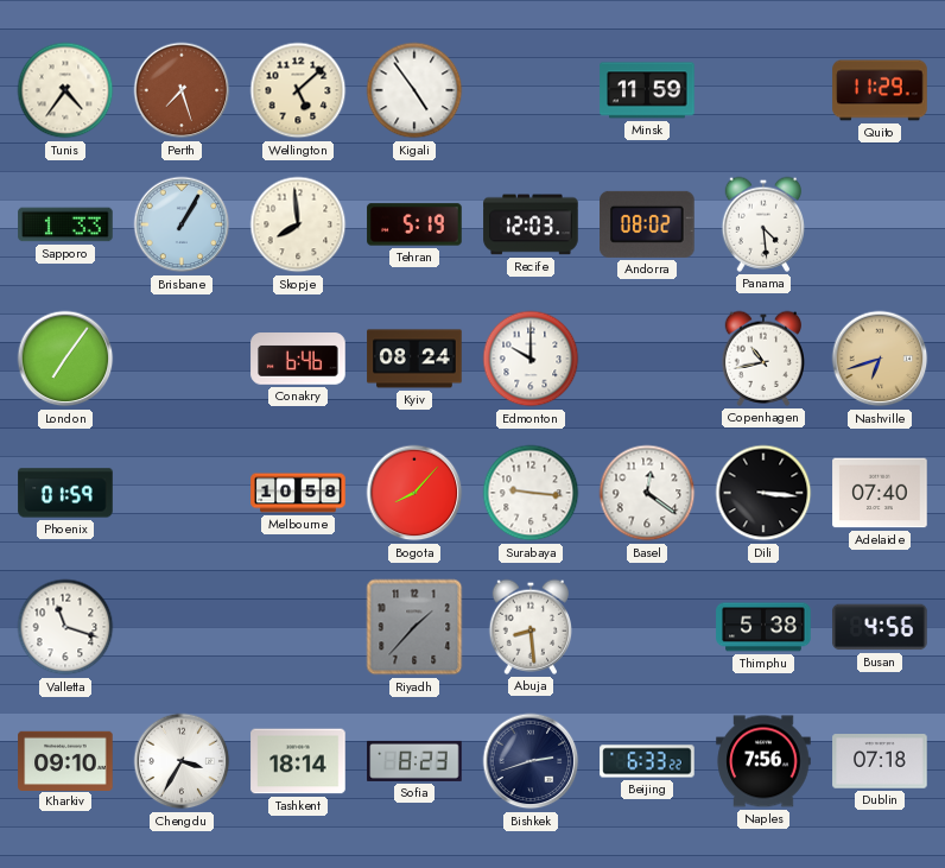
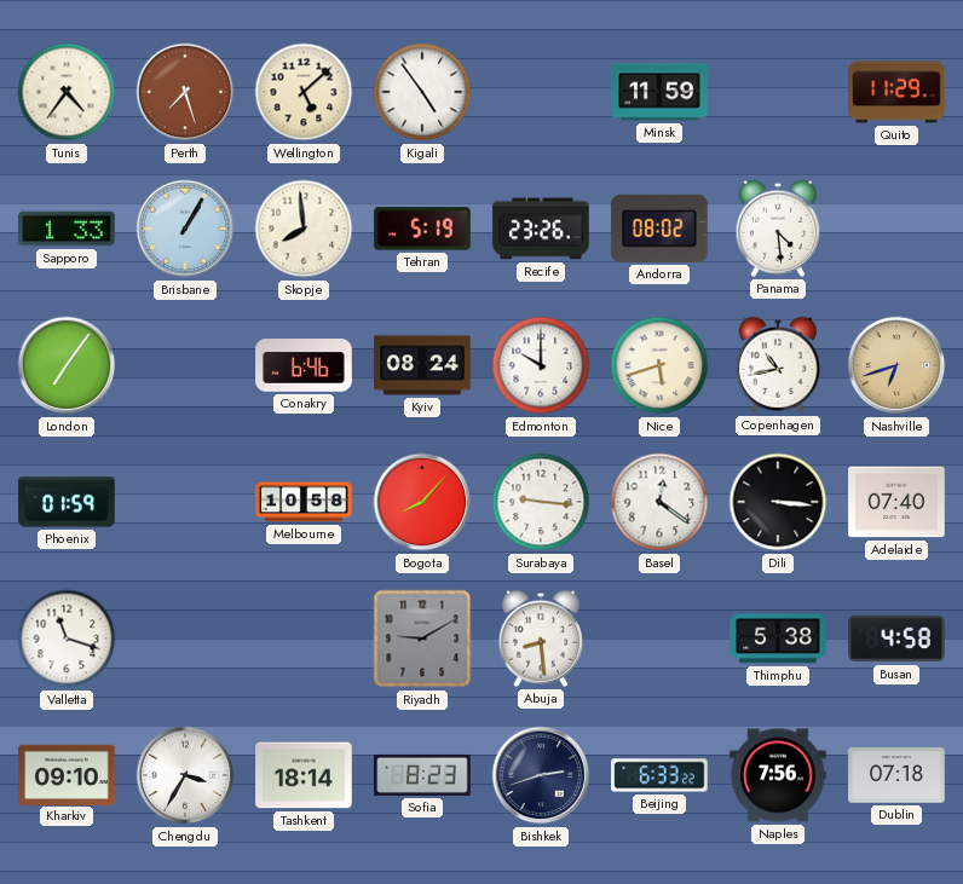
Recife: 12:03 -> 23:26 (541, 229)
Nice: none -> 5:42 (659, 365)
Riyadh: 1:37 -> 9:10 (422, 639)
Busan: 4:56 -> 4:58 (896, 639)
